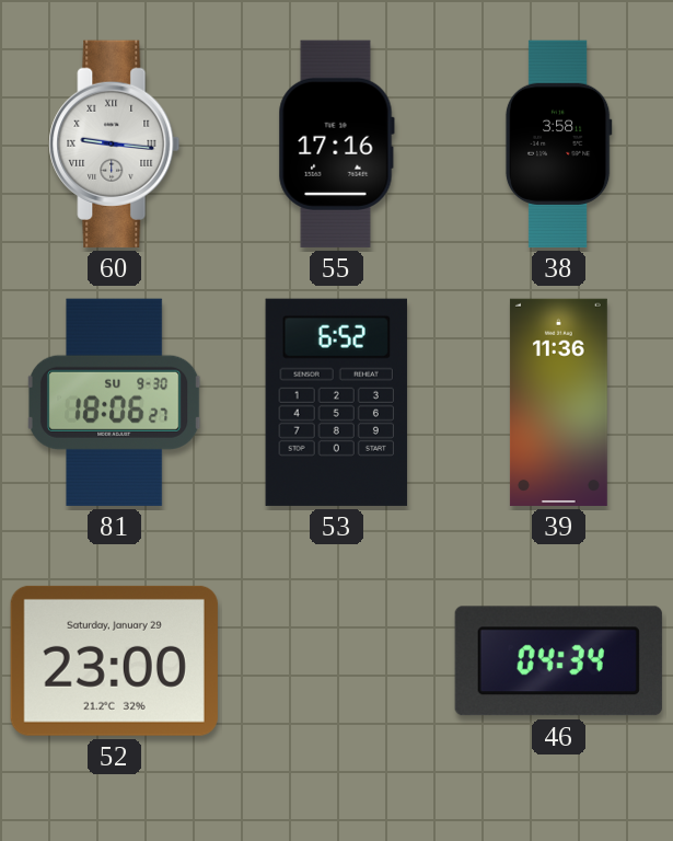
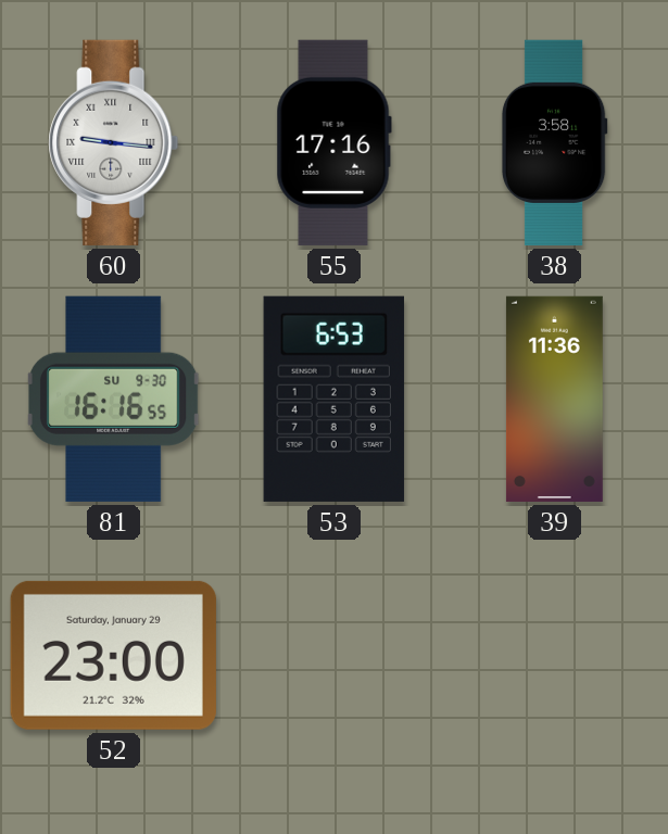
81: 18:06 -> 16:16 (113, 399)
53: 6:52 -> 6:53 (333, 399)
46: 04:34 -> none (558, 661)
